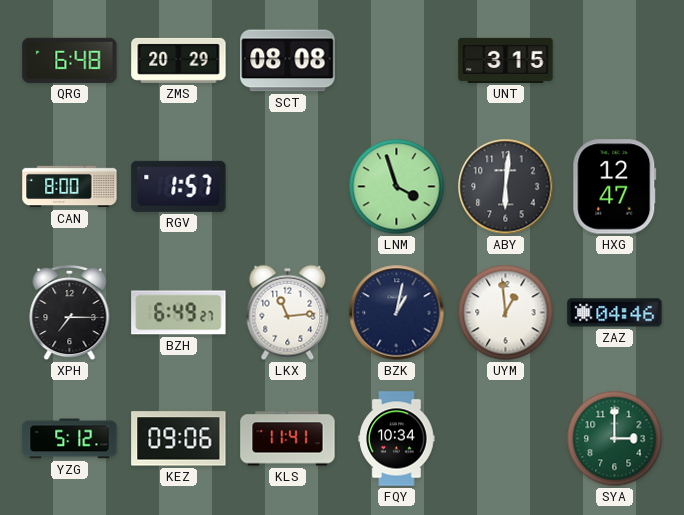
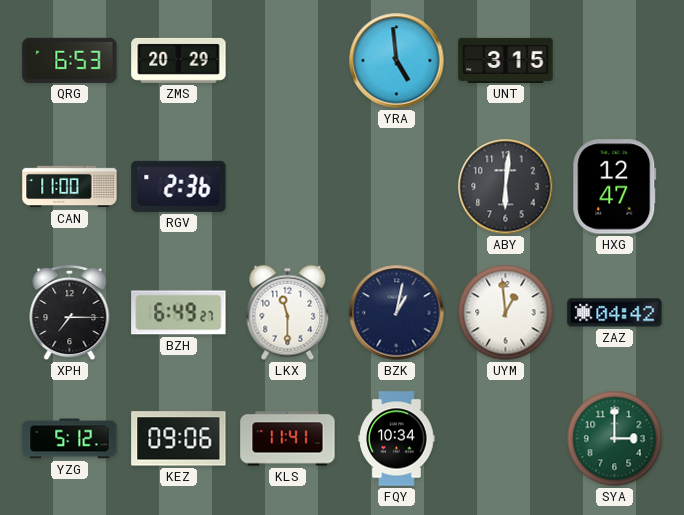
QRG: 6:48 -> 6:53 (70, 60)
SCT: 08:08 -> none (288, 61)
YRA: none -> 4:59 (397, 61)
CAN: 8:00 -> 11:00 (70, 187)
RGV: 1:57 -> 2:36 (179, 186)
LNM: 3:57 -> none (397, 187)
LKX: 11:14 -> 11:30 (288, 313)
ZAZ: 04:46 -> 04:42 (615, 313)
